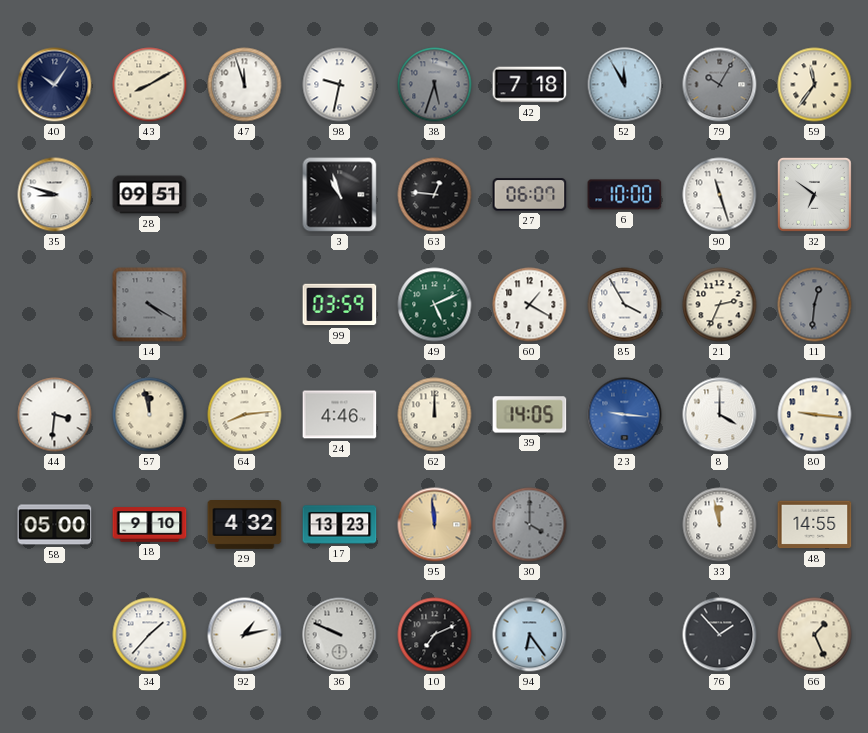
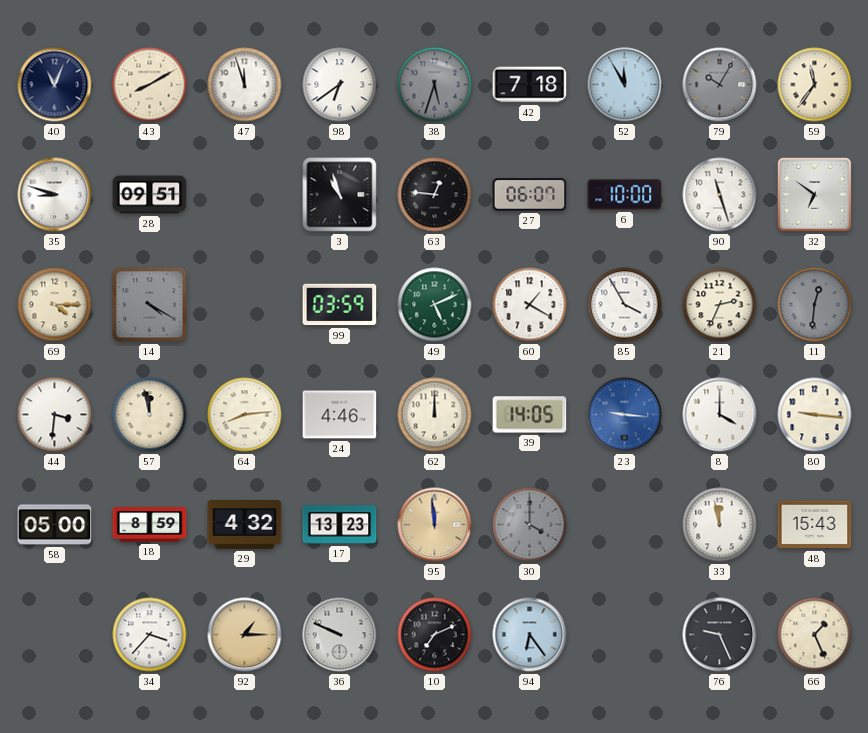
40: 10:06 -> 11:04 (55, 85)
98: 9:32 -> 6:39 (340, 85)
69: none -> 4:15 (55, 305)
18: 9:10 -> 8:59 (150, 525)
48: 14:55 -> 15:43 (815, 525)
34: 1:37 -> 3:37 (150, 635)
92: 1:13 -> 1:15 (245, 635)
92 dial: white -> champagne (245, 635)
76: 1:53 -> 9:26 (720, 635)
